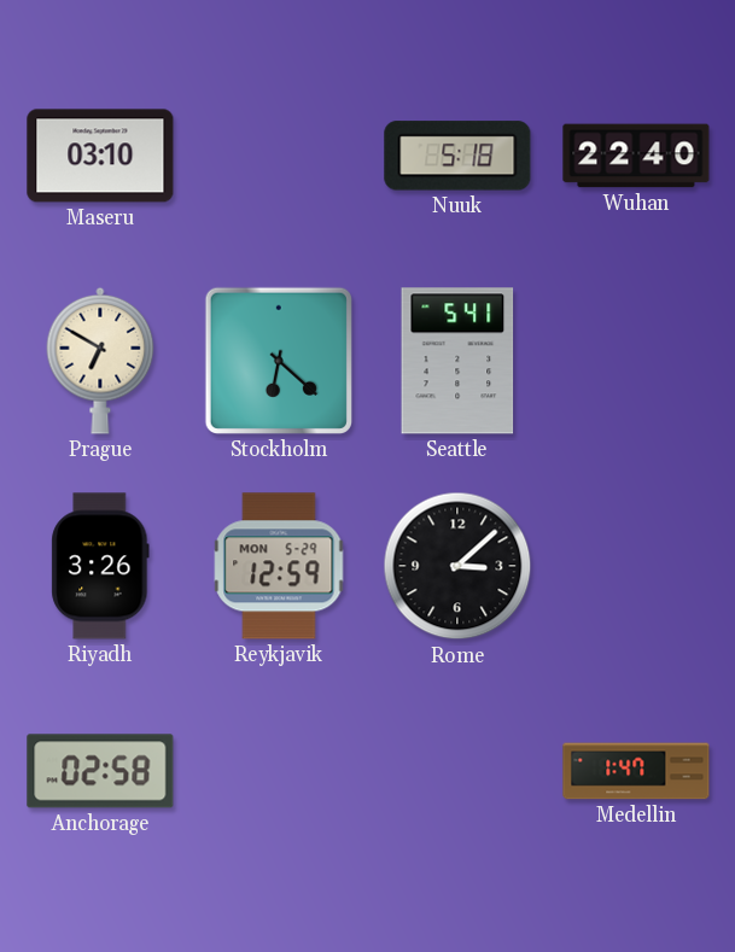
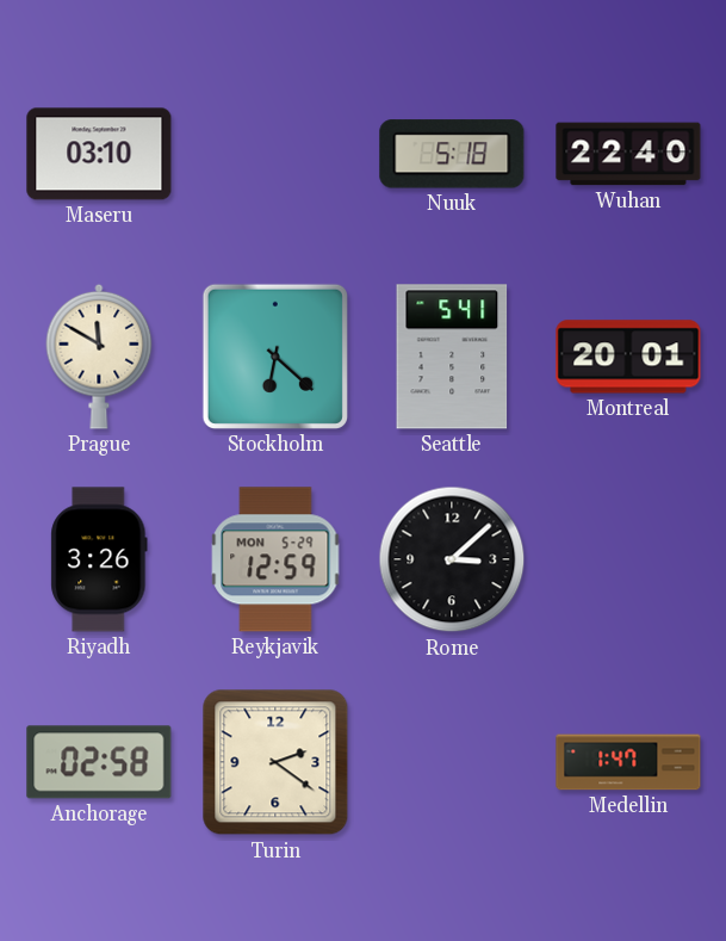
Prague: 6:50 -> 11:50 (99, 357)
Montreal: none -> 20:01 (628, 357)
Turin: none -> 2:21 (275, 762)
